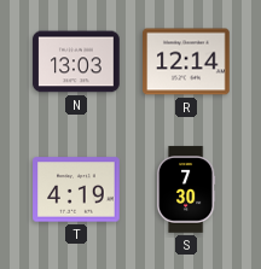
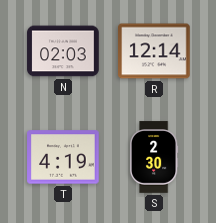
N: 13:03 -> 02:03 (63, 51)
S: 7:30 -> 2:30 (154, 157)
